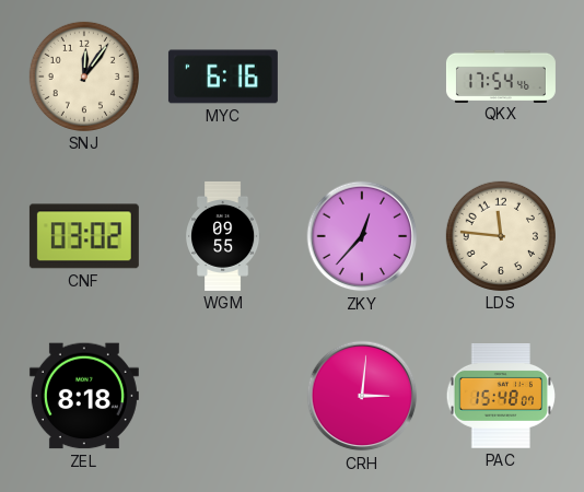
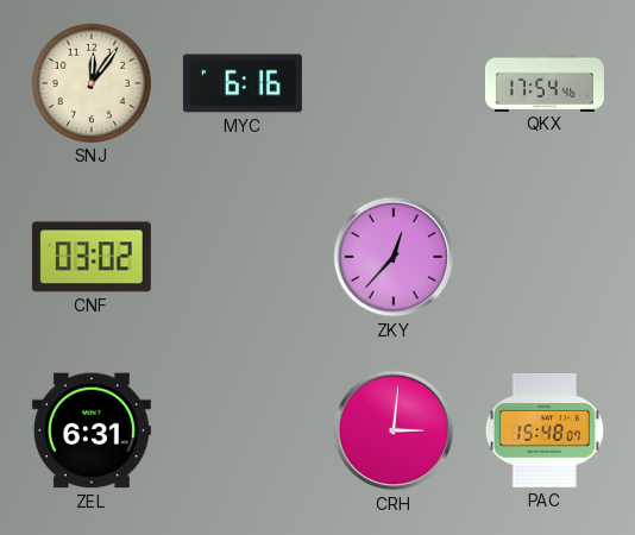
WGM: 09:55 -> none (223, 236)
LDS: 11:46 -> none (501, 236)
ZEL: 8:18 -> 6:31 (92, 430)
